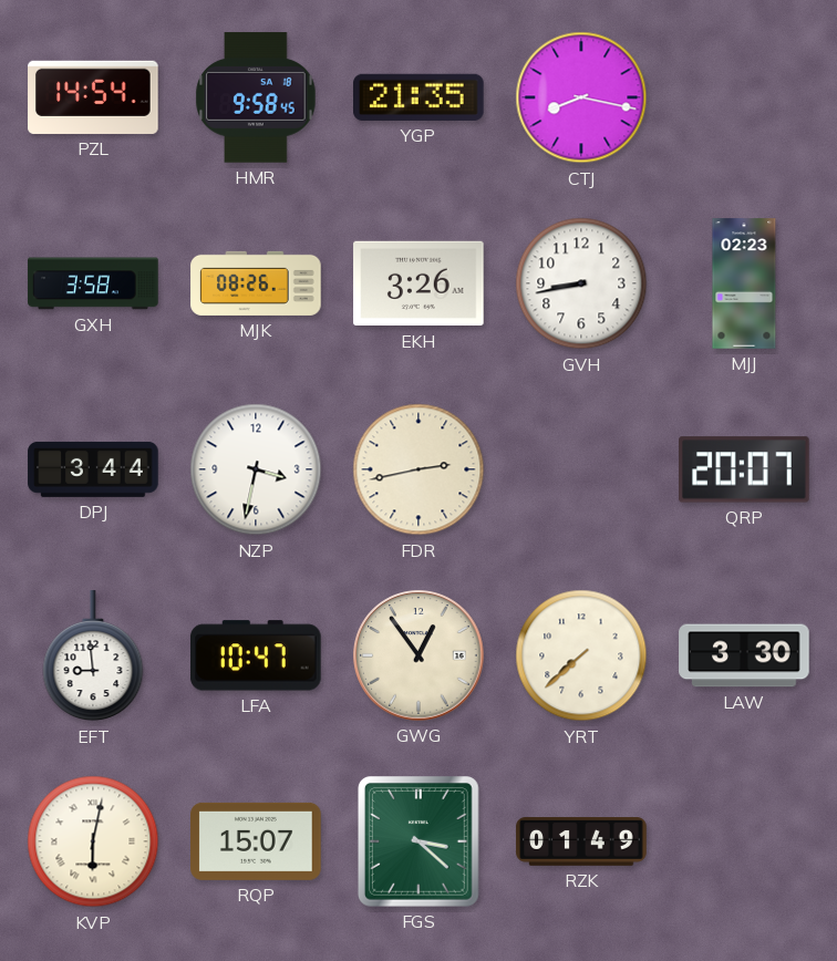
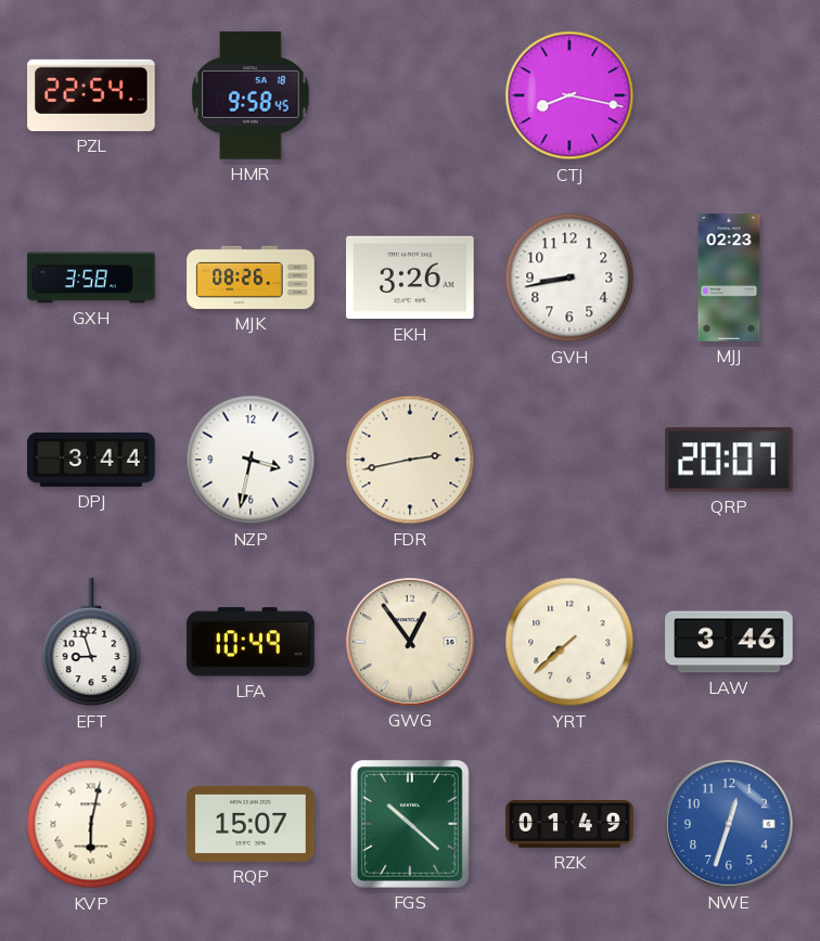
PZL: 14:54 -> 22:54 (91, 95)
YGP: 21:35 -> none (420, 97)
EFT: 8:59 -> 8:57 (91, 643)
LFA: 10:47 -> 10:49 (252, 642)
LAW: 3:30 -> 3:46 (729, 642)
FGS: 3:22 -> 10:22 (411, 825)
NWE: none -> 12:33 (729, 824)
